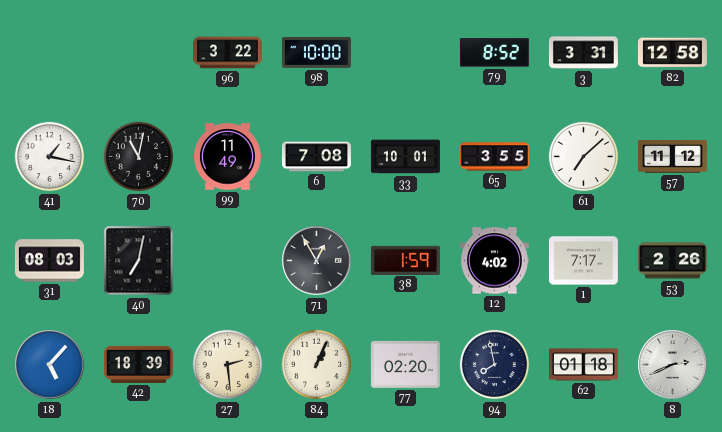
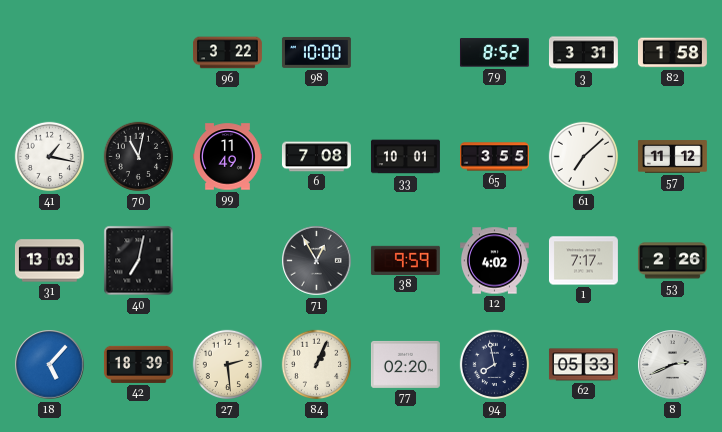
82: 12:58 -> 1:58 (672, 53)
31: 08:03 -> 13:03 (49, 261)
38: 1:59 -> 9:59 (405, 260)
62: 01:18 -> 05:33 (583, 365)
